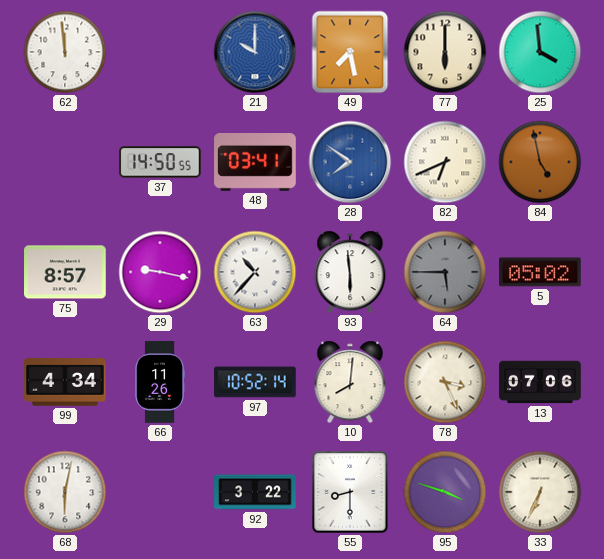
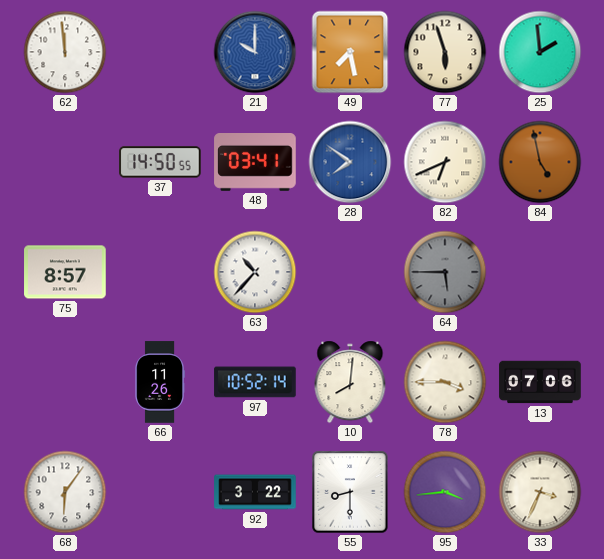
77: 6:00 -> 5:57 (445, 52)
25: 3:59 -> 1:59 (540, 52)
29: 9:17 -> none (160, 272)
93: 5:59 -> none (350, 272)
5: 05:02 -> none (540, 272)
99: 4:34 -> none (65, 382)
78: 3:26 -> 3:45 (445, 382)
68: 6:02 -> 6:06 (65, 492)
95: 3:48 -> 3:44 (445, 492)
33: 6:34 -> 3:34 (540, 492)
